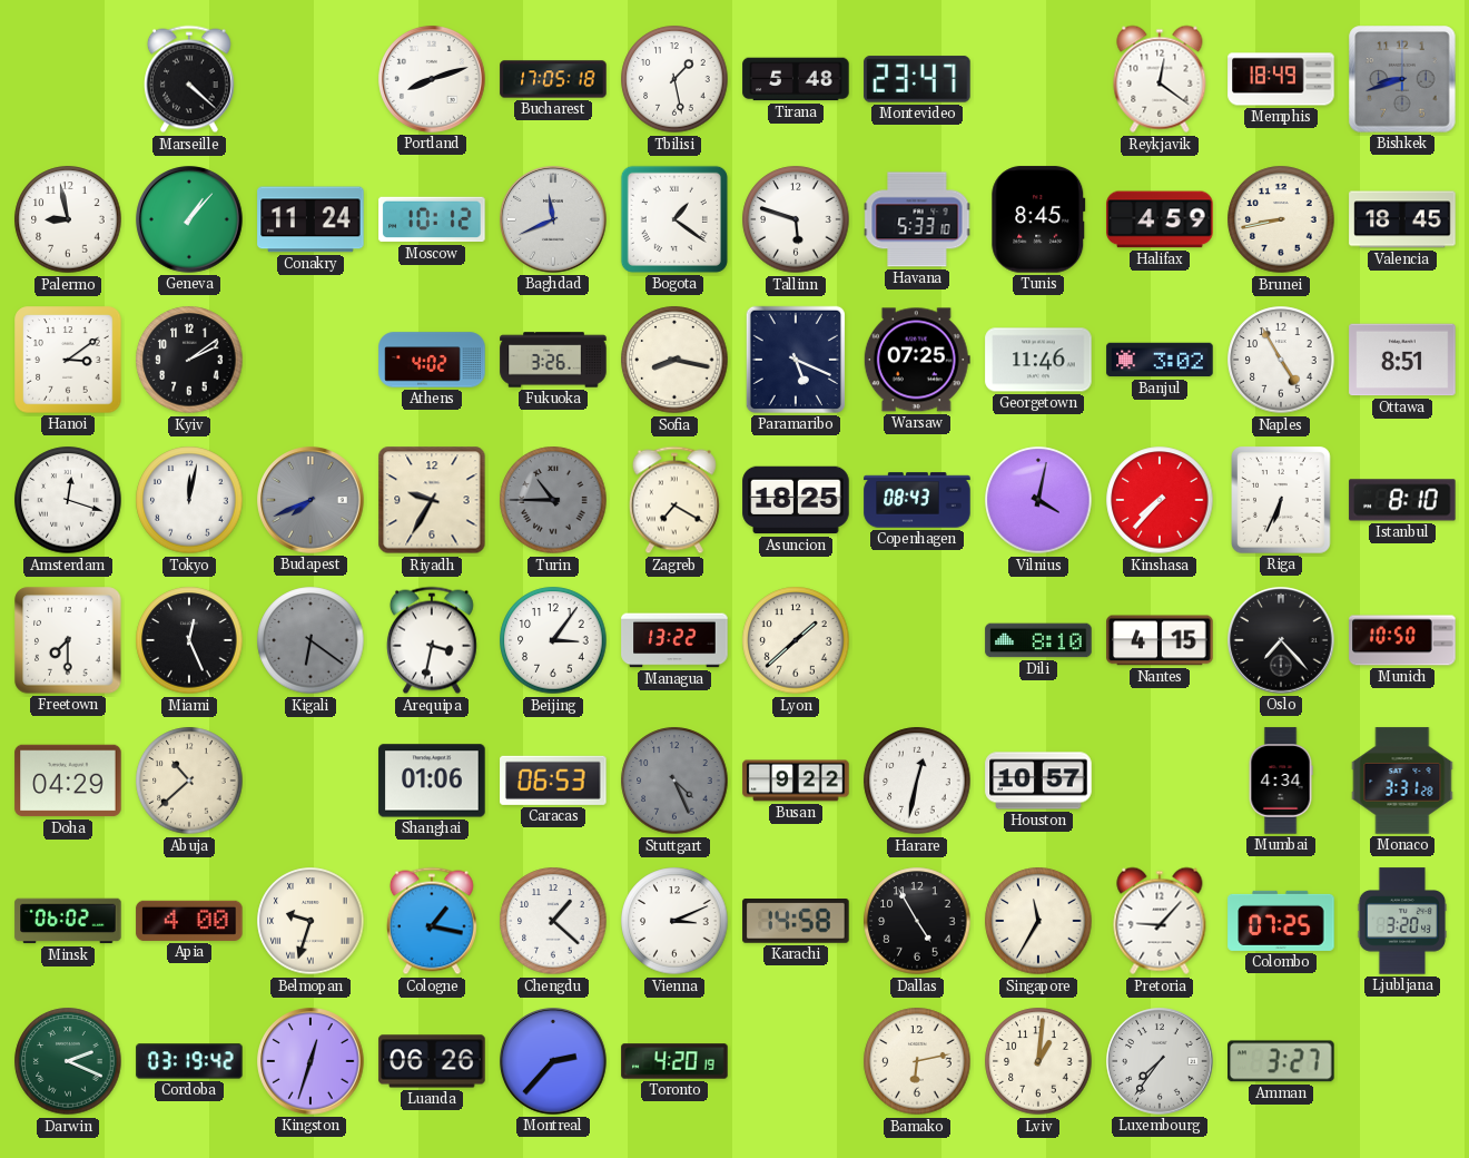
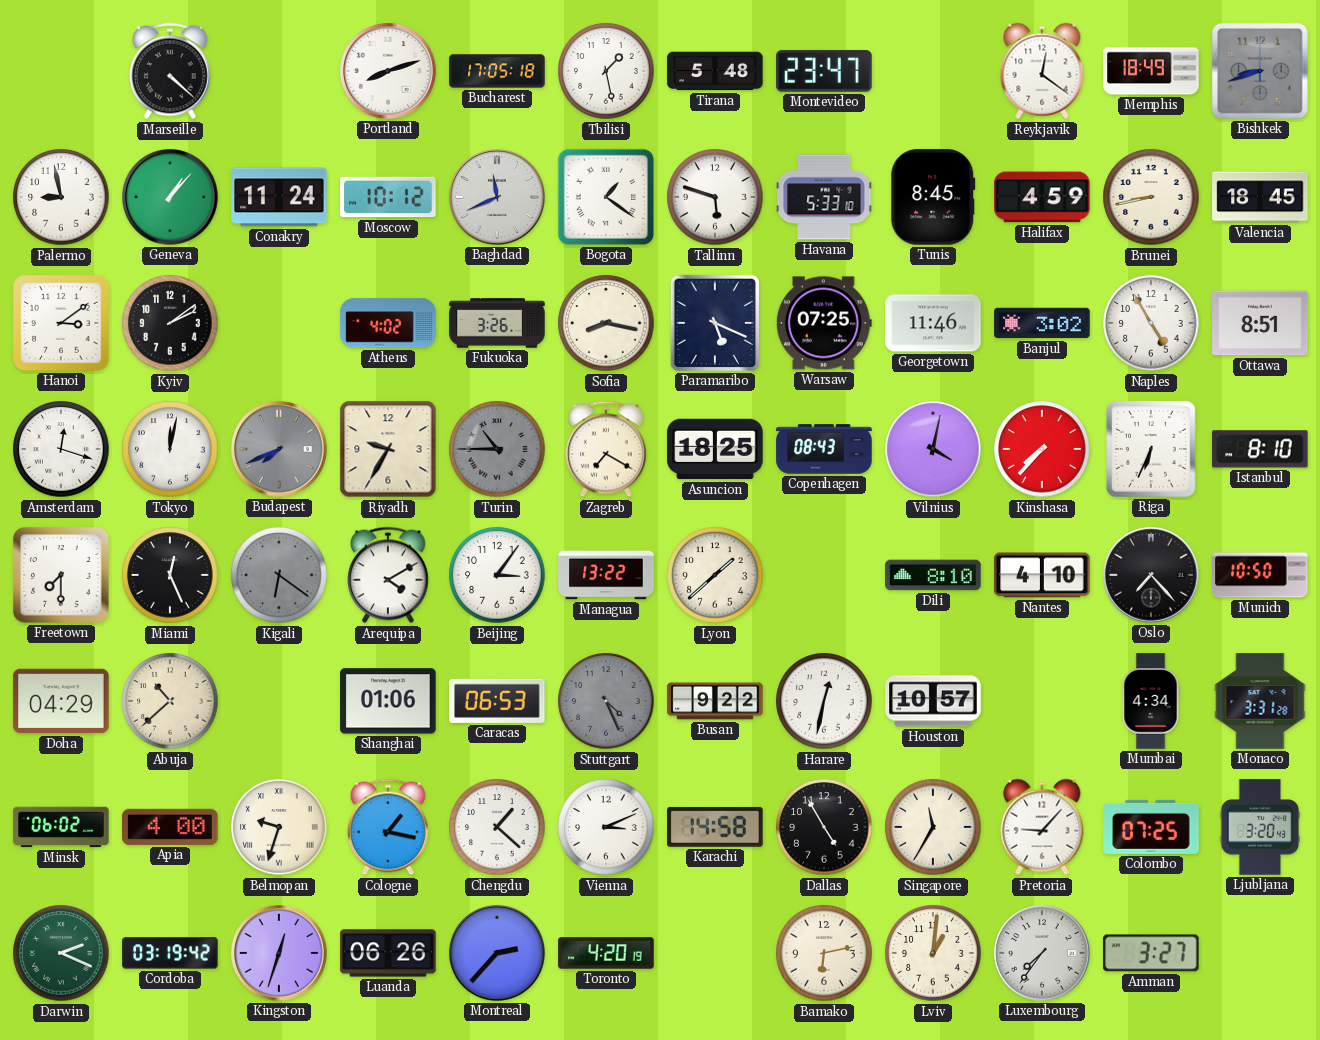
Arequipa: 3:32 -> 4:10 (388, 575)
Nantes: 4:15 -> 4:10 (1042, 575)
